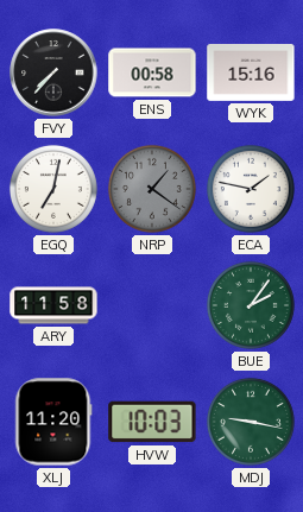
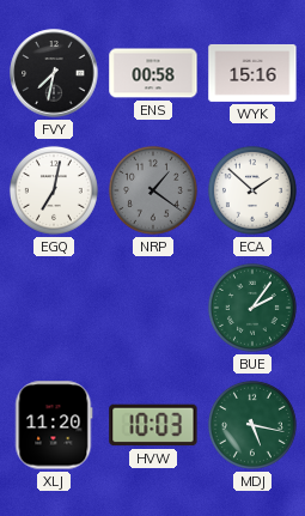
FVY: 7:37 -> 7:32 (54, 73)
ECA: 1:47 -> 1:52 (252, 190)
ARY: 11:58 -> none (53, 305)
MDJ: 9:17 -> 5:17 (252, 425)
